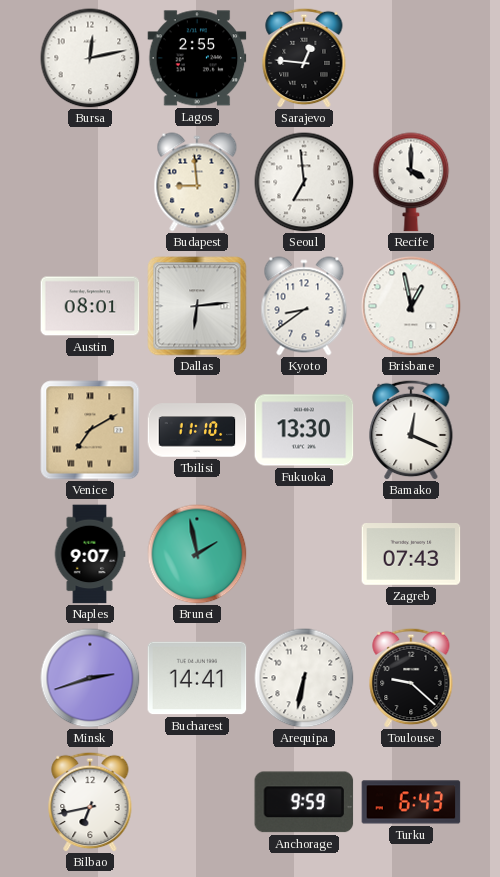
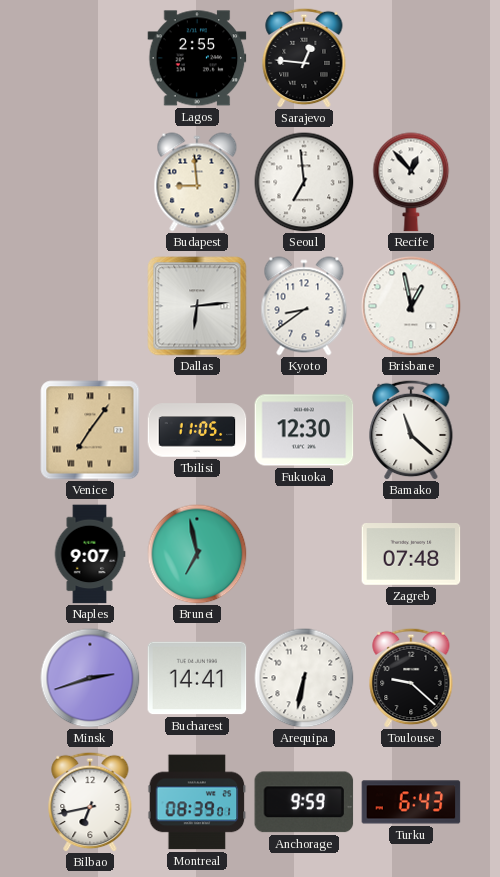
Bursa: 12:13 -> none (90, 58)
Recife: 4:00 -> 12:53 (411, 182)
Austin: 08:01 -> none (90, 306)
Venice: 7:10 -> 7:06 (90, 430)
Tbilisi: 11:10 -> 11:05 (197, 430)
Fukuoka: 13:30 -> 12:30 (304, 430)
Bamako: 12:19 -> 11:22 (411, 430)
Brunei: 1:58 -> 6:58 (197, 554)
Zagreb: 07:43 -> 07:48 (411, 555)
Montreal: none -> 08:39 (197, 802)
